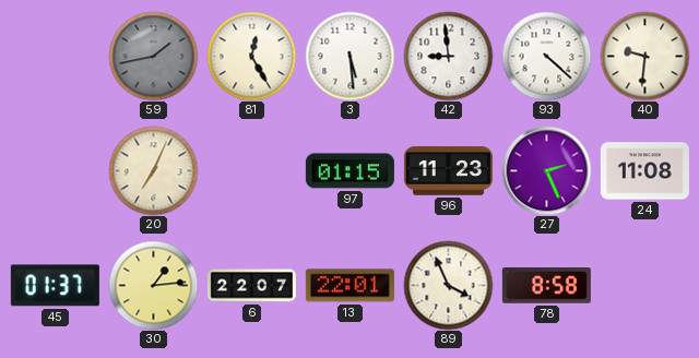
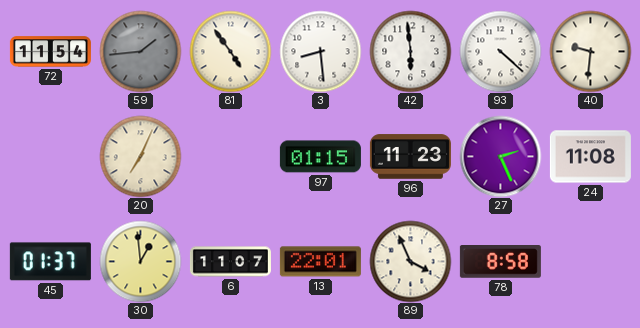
72: none -> 11:54 (50, 52)
59: 1:43 -> 1:44 (140, 51)
81: 12:25 -> 4:54 (230, 51)
3: 5:29 -> 8:29 (320, 51)
42: 8:59 -> 5:59 (410, 51)
30: 1:14 -> 12:59 (140, 261)
6: 22:07 -> 11:07 (230, 262)
